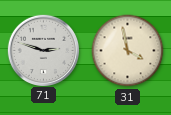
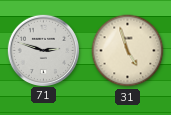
31: 3:58 -> 4:57 (128, 51)
